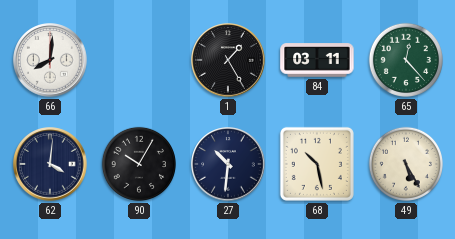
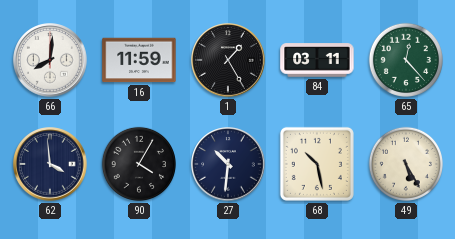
16: none -> 11:59 (139, 60)
62: 4:01 -> 3:59 (50, 164)
90: 10:05 -> 4:05 (139, 164)
